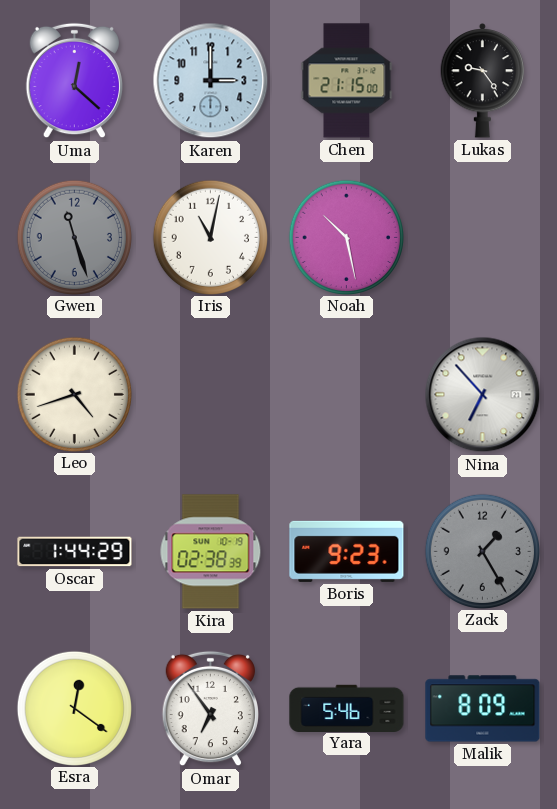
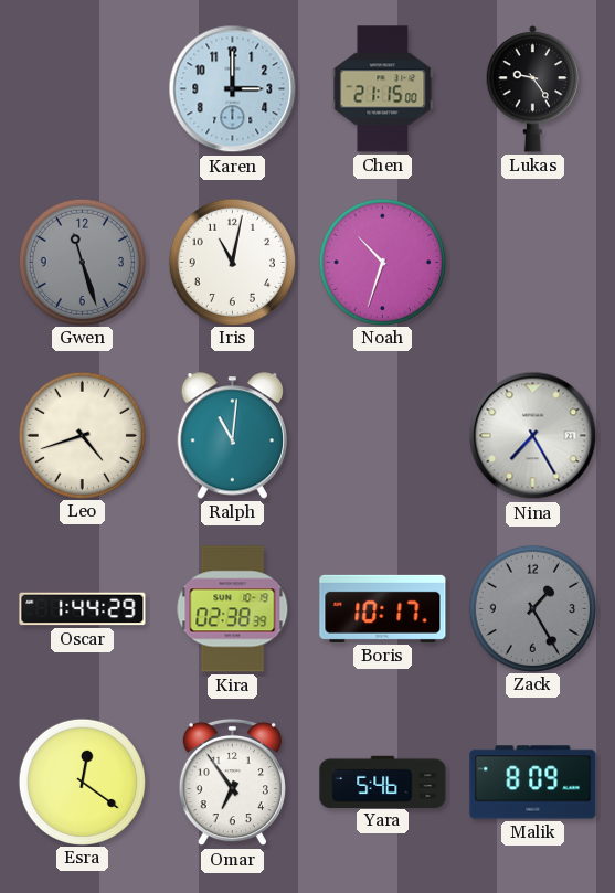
Uma: 12:22 -> none (74, 81)
Noah: 10:28 -> 10:33 (382, 262)
Ralph: none -> 11:01 (232, 436)
Nina: 6:53 -> 7:25 (533, 436)
Boris: 9:23 -> 10:17 (383, 608)
